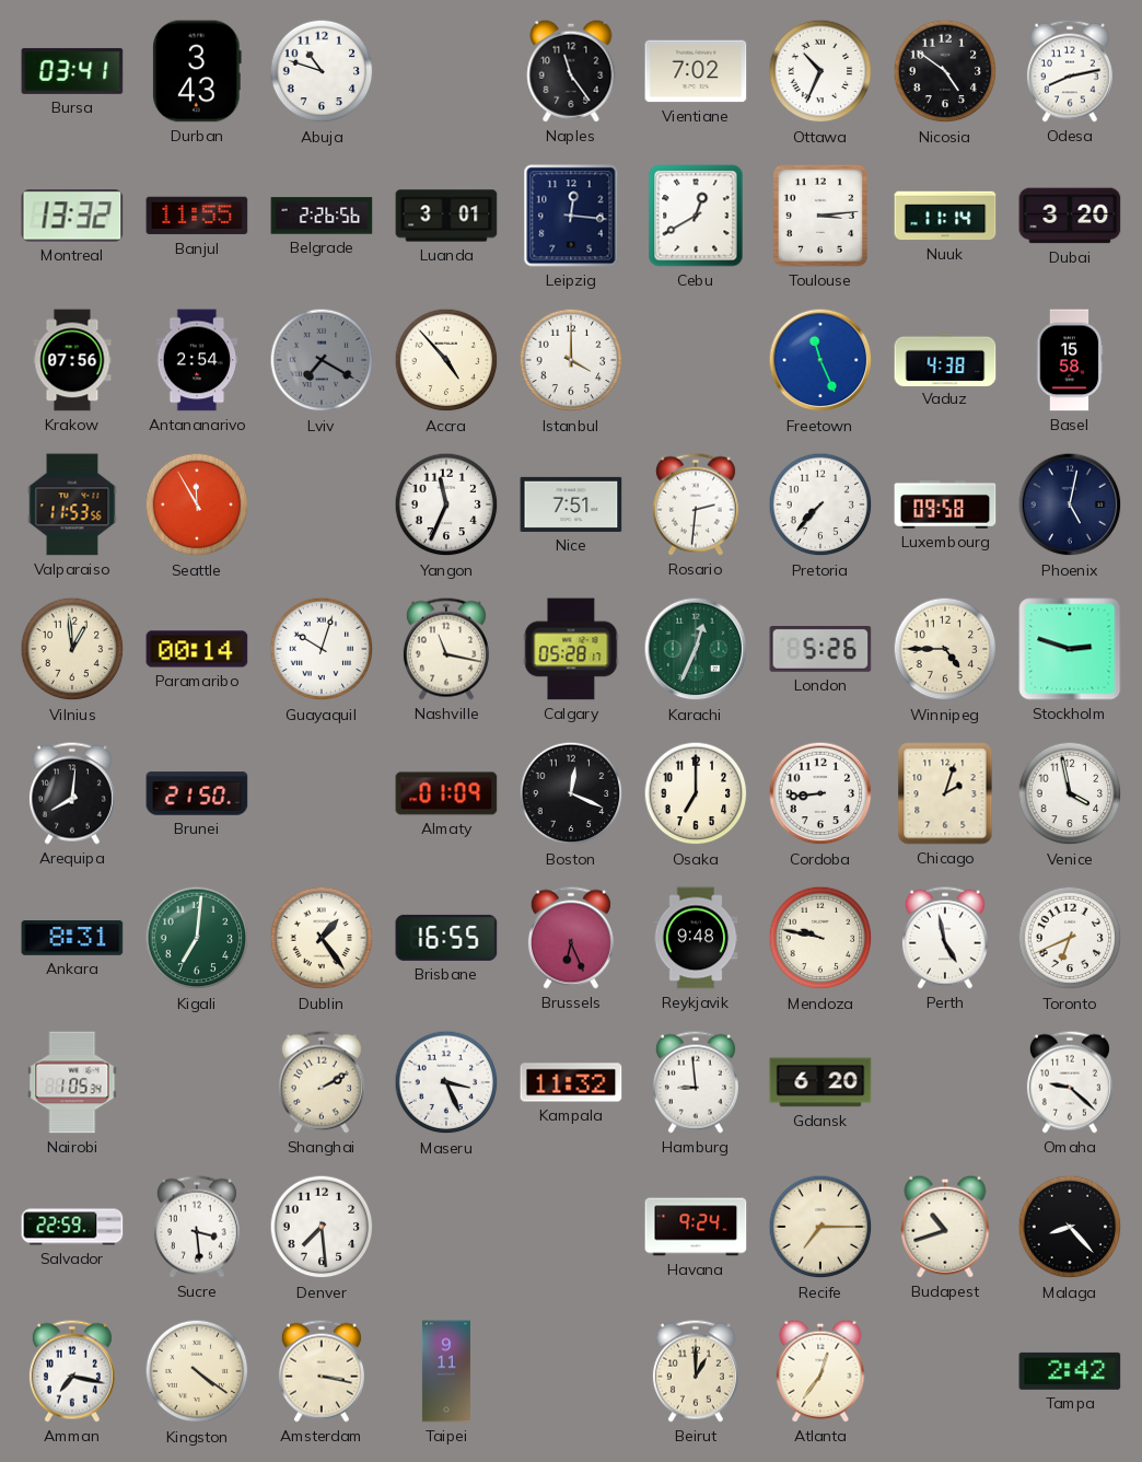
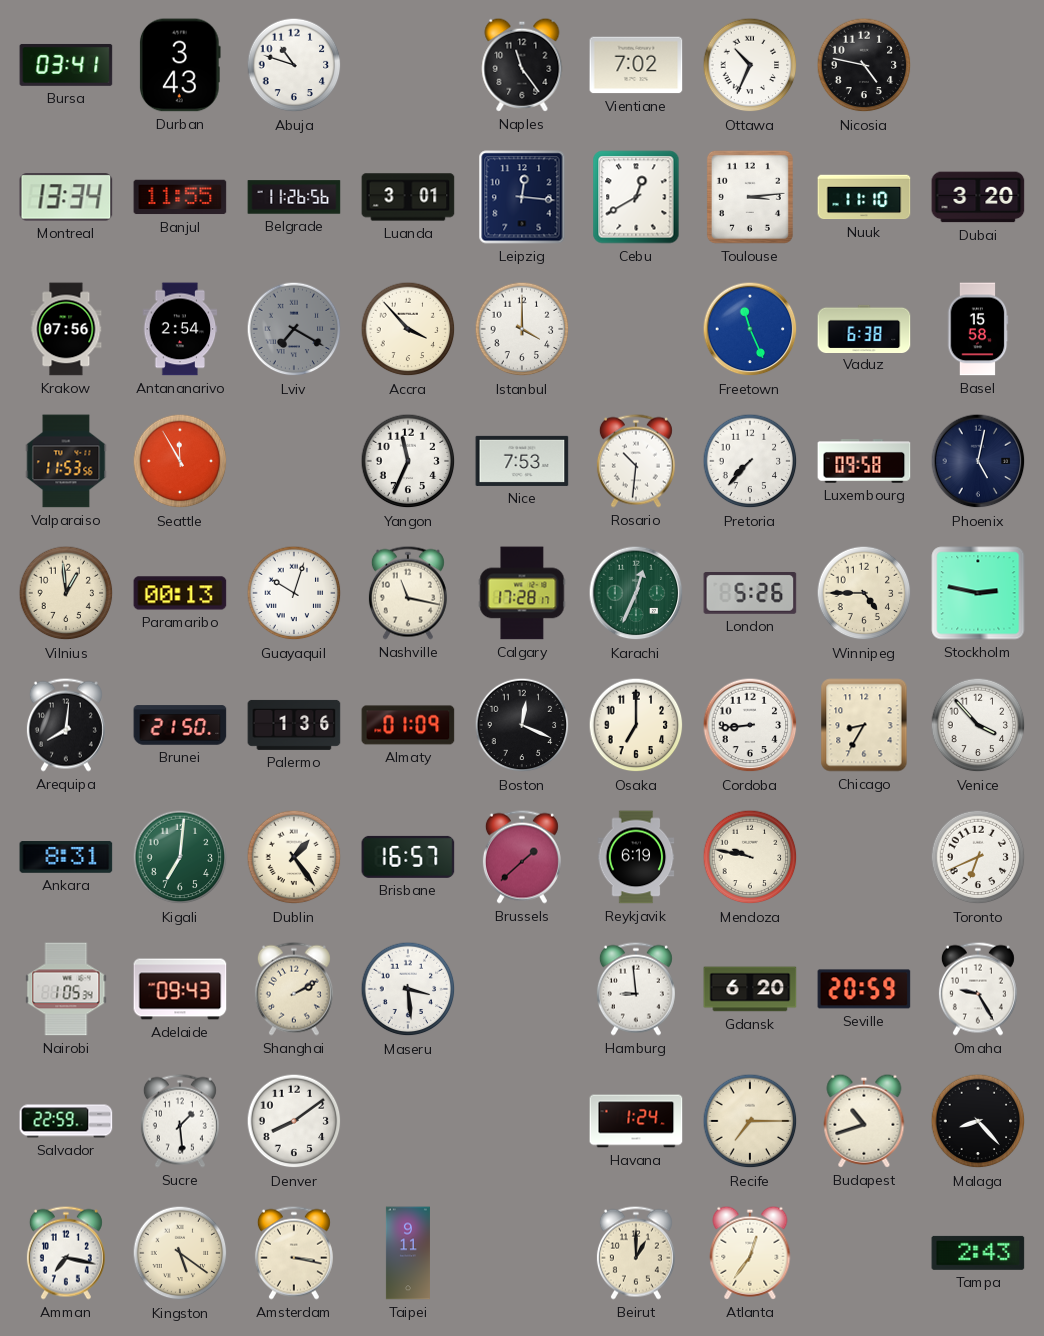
Nicosia: 4:51 -> 4:47 (864, 65)
Odesa: 8:13 -> none (1070, 71)
Montreal: 13:32 -> 13:34 (66, 197)
Belgrade: 2:26 -> 11:26 (294, 197)
Nuuk: 11:14 -> 11:10 (864, 197)
Accra: 4:53 -> 3:53 (408, 329)
Vaduz: 4:38 -> 6:38 (864, 328)
Nice: 7:51 -> 7:53 (522, 461)
Rosario: 2:31 -> 10:31 (636, 461)
Paramaribo: 00:14 -> 00:13 (180, 593)
Calgary: 05:28 -> 17:28 (522, 593)
Stockholm: 2:48 -> 2:47 (978, 593)
Palermo: none -> 1:36 (294, 725)
Chicago: 2:03 -> 8:35 (864, 725)
Venice: 3:58 -> 3:53 (978, 725)
Brisbane: 16:55 -> 16:57 (408, 857)
Brussels: 6:26 -> 1:38 (522, 857)
Reykjavik: 9:48 -> 6:19 (636, 857)
Perth: 4:58 -> none (945, 938)
Adelaide: none -> 09:43 (180, 989)
Maseru: 3:26 -> 3:29 (408, 989)
Kampala: 11:32 -> none (571, 1082)
Seville: none -> 20:59 (864, 989)
Omaha: 9:22 -> 9:25 (978, 989)
Sucre: 3:29 -> 1:29 (180, 1121)
Denver: 7:29 -> 8:09 (294, 1121)
Havana: 9:24 -> 1:24 (636, 1121)
Kingston: 4:21 -> 5:21 (180, 1253)
Tampa: 2:42 -> 2:43 (978, 1253)
